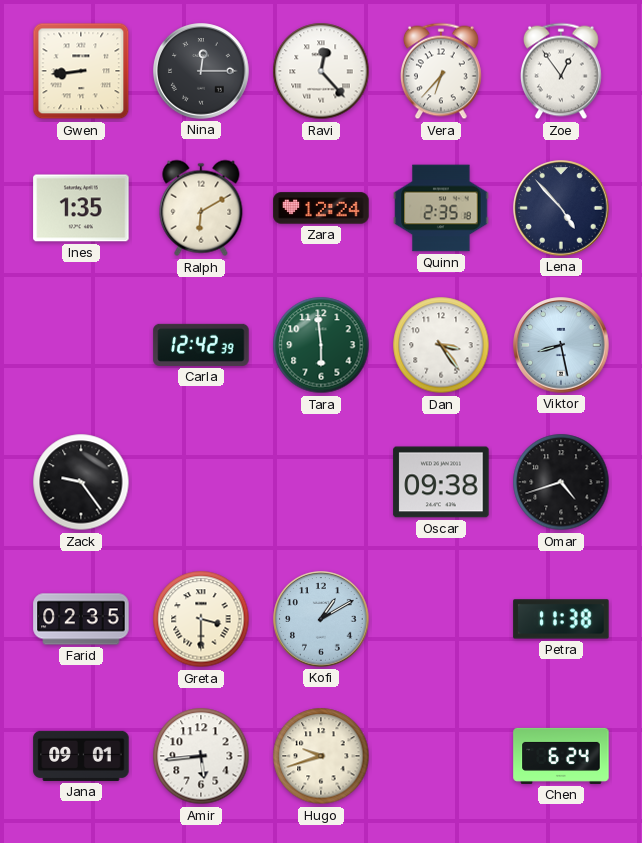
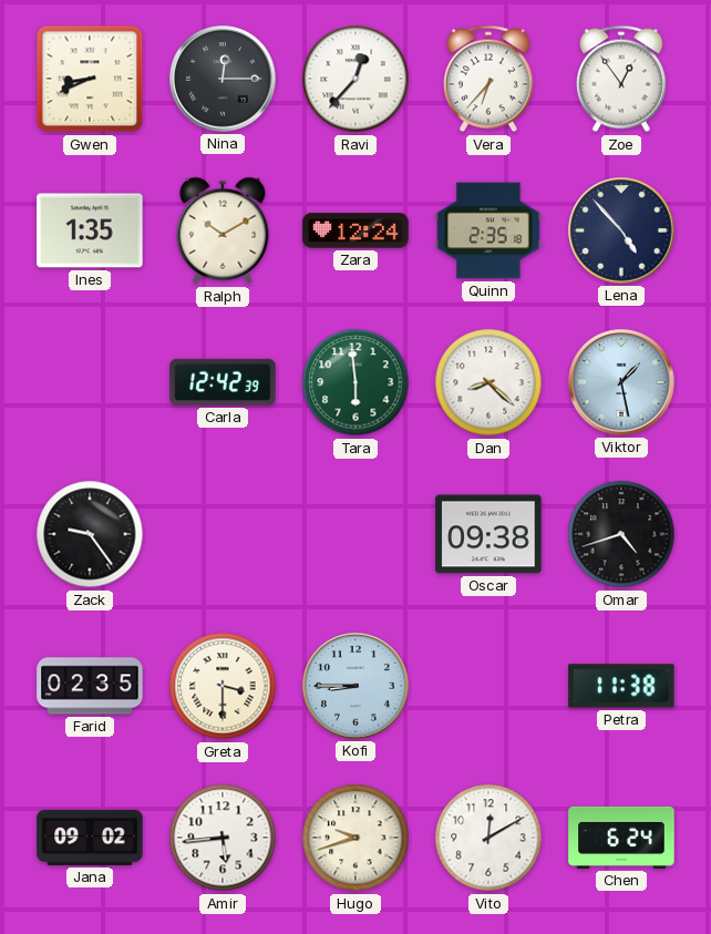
Gwen: 8:44 -> 8:41 (90, 79)
Ravi: 12:23 -> 12:37 (355, 79)
Ralph: 6:10 -> 10:10 (223, 230)
Dan: 3:24 -> 8:22 (488, 382)
Viktor: 8:28 -> 1:28 (621, 382)
Kofi: 1:10 -> 8:45 (355, 686)
Jana: 09:01 -> 09:02 (90, 838)
Vito: none -> 12:10 (488, 838)
